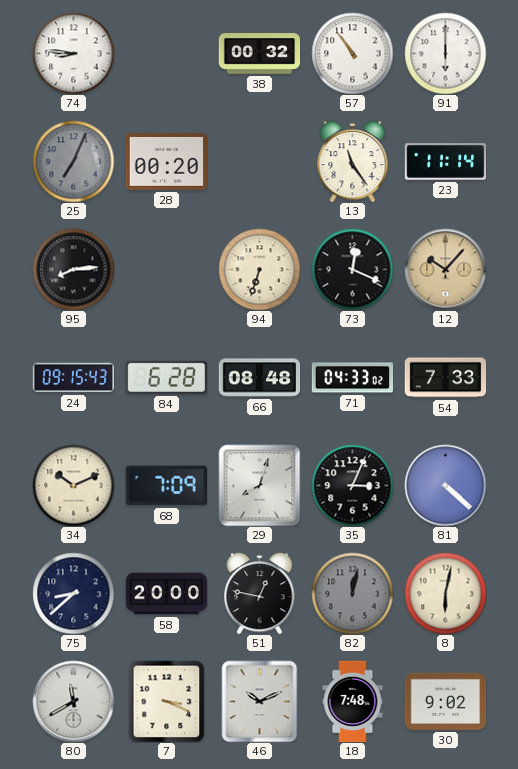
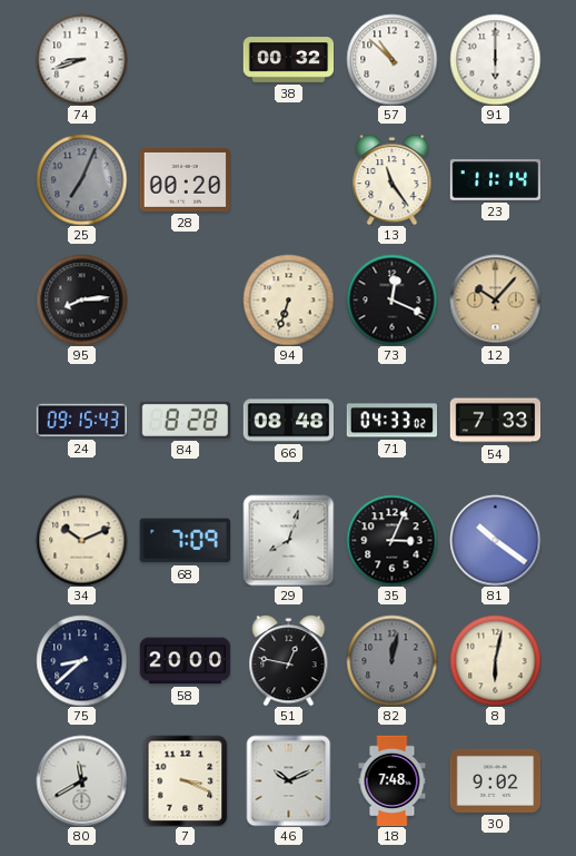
74: 8:46 -> 8:42 (81, 59)
57: 10:54 -> 10:52 (391, 59)
84: 6:28 -> 8:28 (185, 420)
81: 4:22 -> 10:21 (495, 540)
